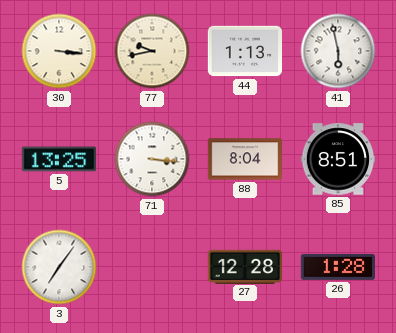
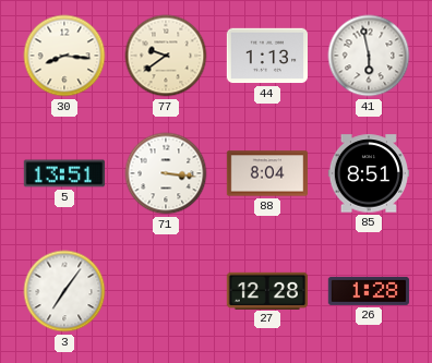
30: 3:16 -> 8:16 (64, 56)
77: 9:43 -> 9:39 (166, 56)
5: 13:25 -> 13:51 (63, 173)
